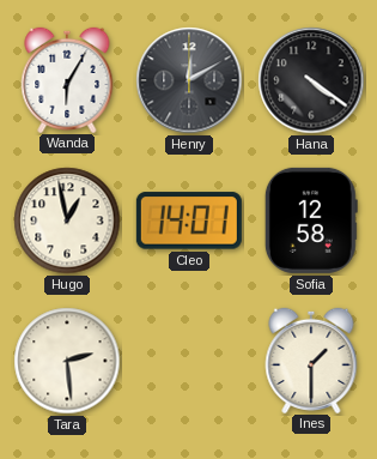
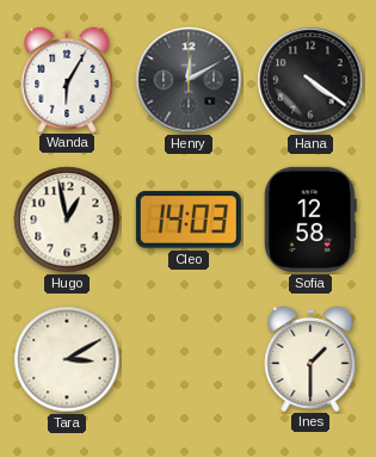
Cleo: 14:01 -> 14:03 (189, 220)
Tara: 2:29 -> 3:10 (67, 359)
